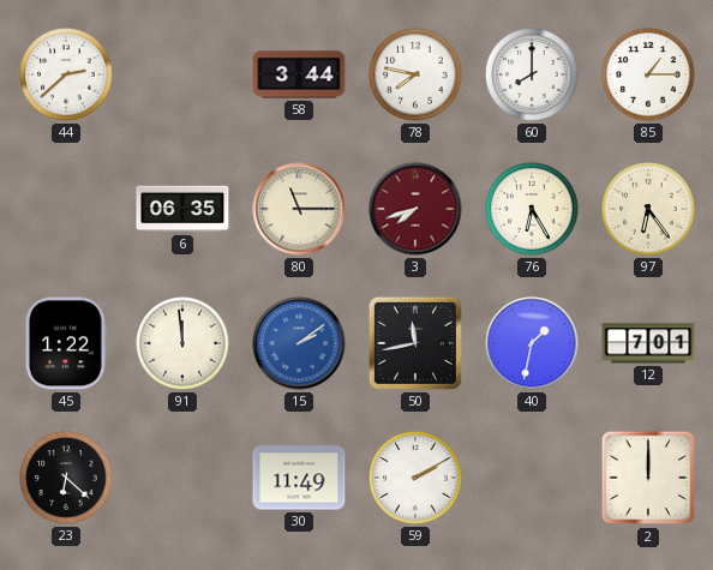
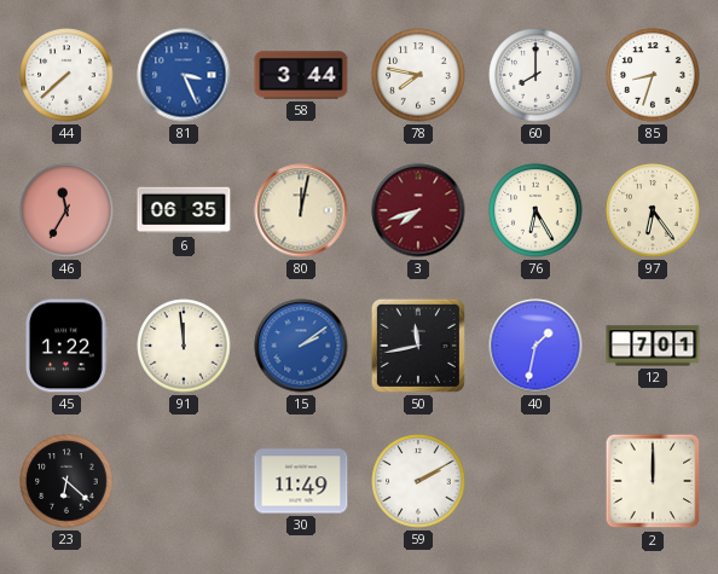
44: 2:38 -> 7:38 (66, 75)
81: none -> 3:26 (184, 75)
85: 1:15 -> 8:33 (653, 75)
46: none -> 11:35 (66, 210)
80: 11:15 -> 12:02 (301, 210)
